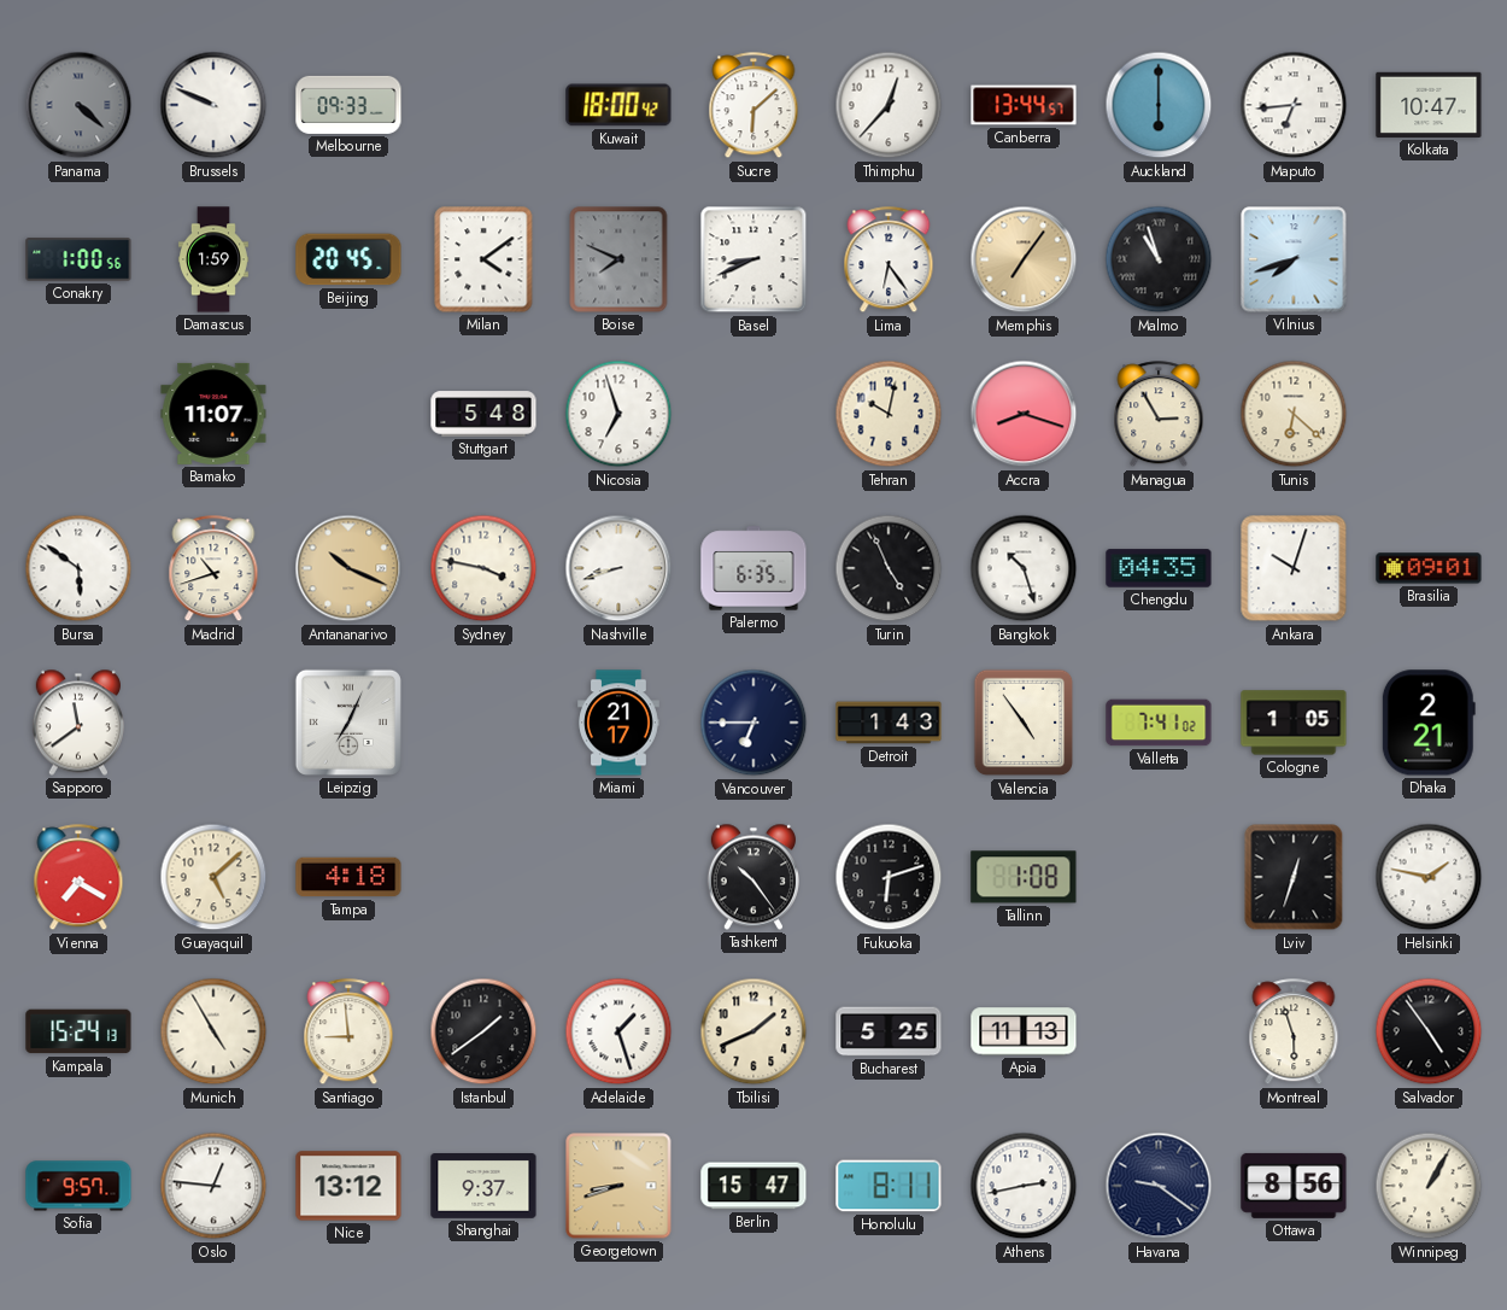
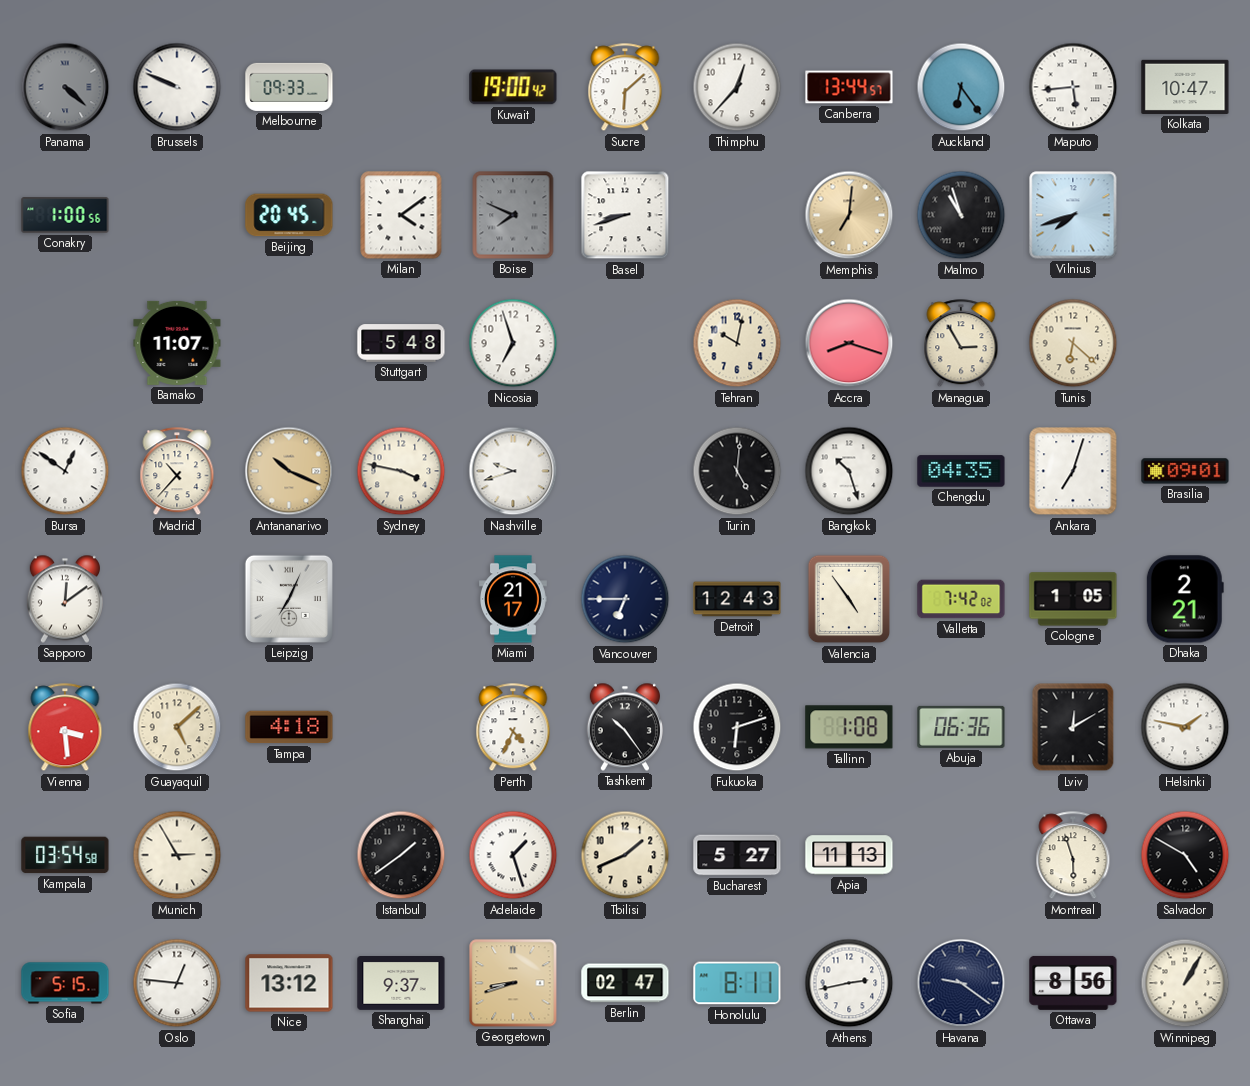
Kuwait: 18:00 -> 19:00 (513, 87)
Auckland: 6:00 -> 6:24 (961, 87)
Maputo: 6:44 -> 5:44 (1073, 87)
Damascus: 1:59 -> none (213, 259)
Basel: 8:41 -> 8:42 (625, 215)
Lima: 6:24 -> none (889, 261)
Memphis: 7:06 -> 7:01 (849, 215)
Bursa: 5:51 -> 12:51 (65, 471)
Madrid: 10:42 -> 10:37 (177, 472)
Nashville: 8:42 -> 9:42 (513, 471)
Palermo: 6:35 -> none (753, 568)
Turin: 4:56 -> 5:01 (737, 471)
Ankara: 10:03 -> 7:03 (1073, 471)
Sapporo: 11:39 -> 12:09 (65, 599)
Detroit: 1:43 -> 12:43 (737, 599)
Valletta: 7:41 -> 7:42 (961, 599)
Vienna: 7:20 -> 3:29 (65, 728)
Perth: none -> 4:34 (513, 728)
Abuja: none -> 06:36 (961, 727)
Lviv: 12:33 -> 12:10 (1073, 727)
Kampala: 15:24 -> 03:54 (65, 855)
Munich: 4:55 -> 2:55 (177, 855)
Santiago: 8:59 -> none (348, 1033)
Bucharest: 5:25 -> 5:27 (737, 855)
Salvador: 4:54 -> 4:50 (1185, 855)
Sofia: 9:57 -> 5:15 (65, 983)
Berlin: 15:47 -> 02:47 (625, 983)
